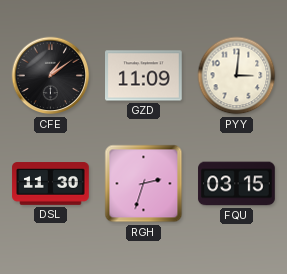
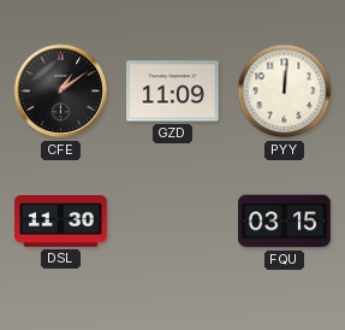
PYY: 3:01 -> 12:01 (285, 92)
RGH: 2:33 -> none (144, 184)
